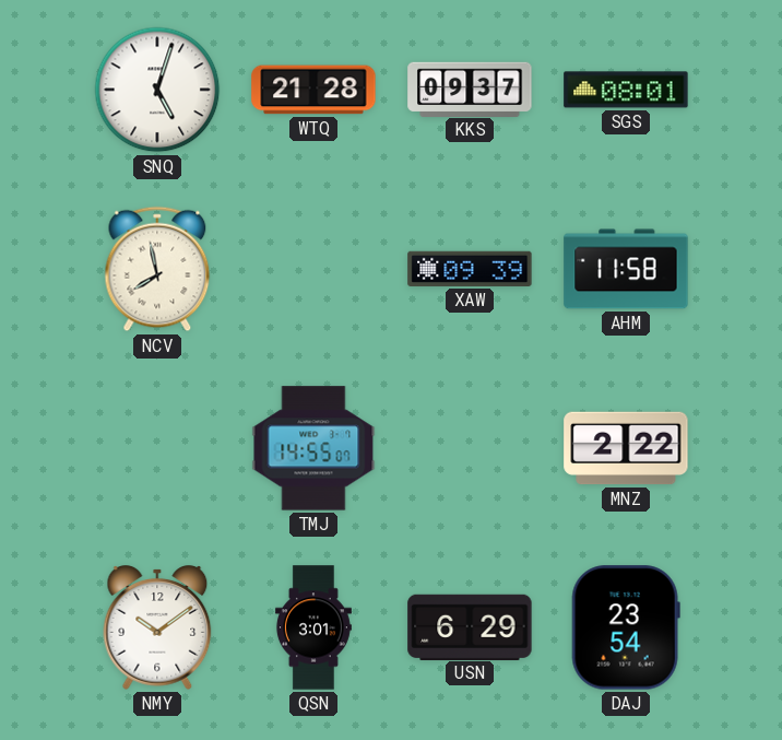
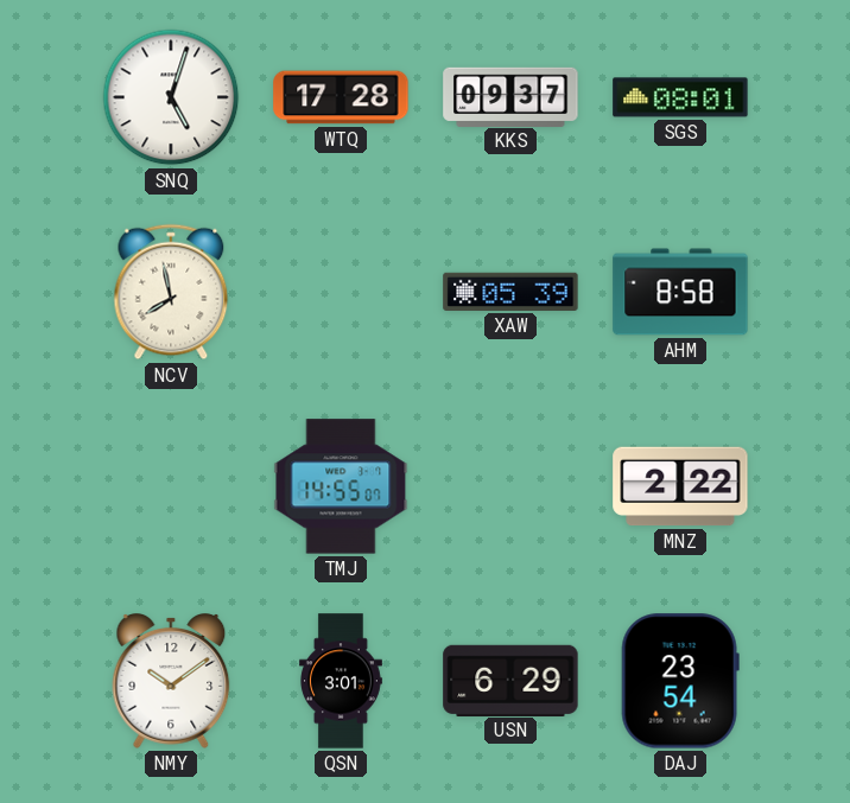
WTQ: 21:28 -> 17:28 (341, 97)
XAW: 09:39 -> 05:39 (510, 292)
AHM: 11:58 -> 8:58 (680, 292)
